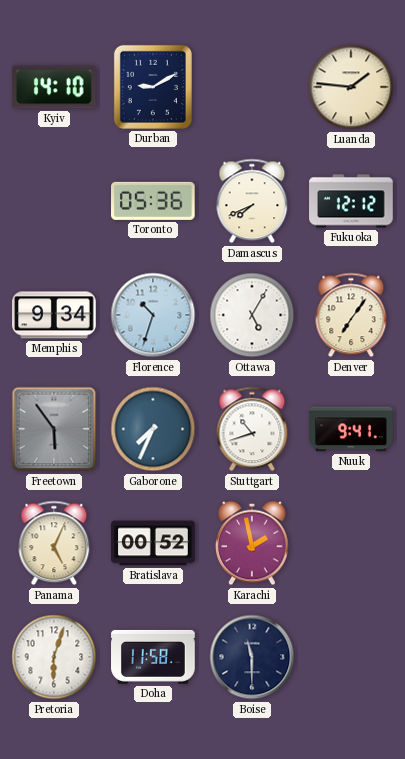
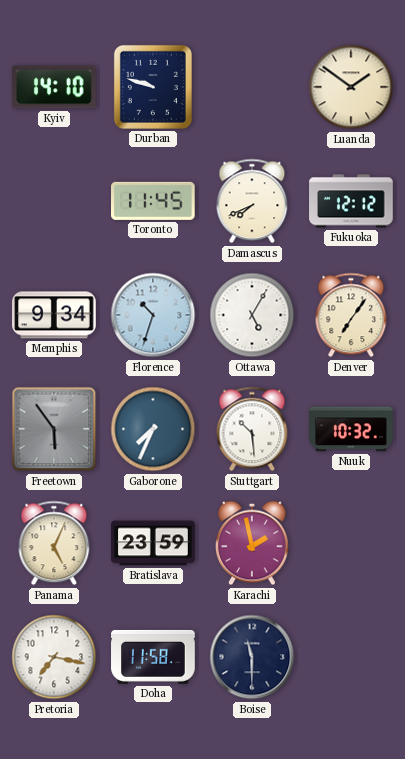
Durban: 9:10 -> 9:48 (153, 87)
Luanda: 1:46 -> 1:51 (351, 87)
Toronto: 05:36 -> 11:45 (154, 201)
Stuttgart: 10:42 -> 10:29 (252, 429)
Nuuk: 9:41 -> 10:32 (351, 429)
Bratislava: 00:52 -> 23:59 (153, 543)
Pretoria: 6:03 -> 7:17 (54, 657)
